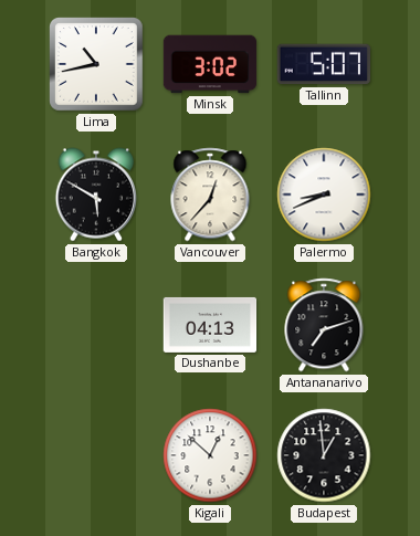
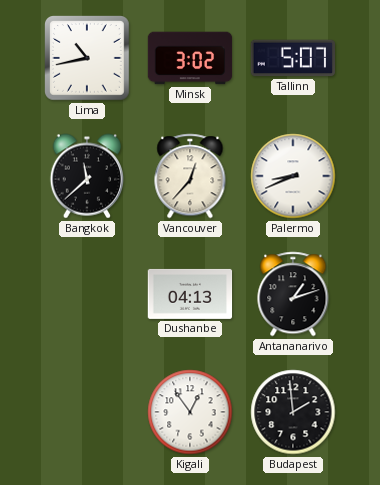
Bangkok: 5:50 -> 11:38 (86, 176)
Antananarivo: 7:12 -> 1:12 (293, 294)
Kigali: 12:52 -> 12:54 (190, 412)
Budapest: 12:59 -> 1:59 (293, 412)
